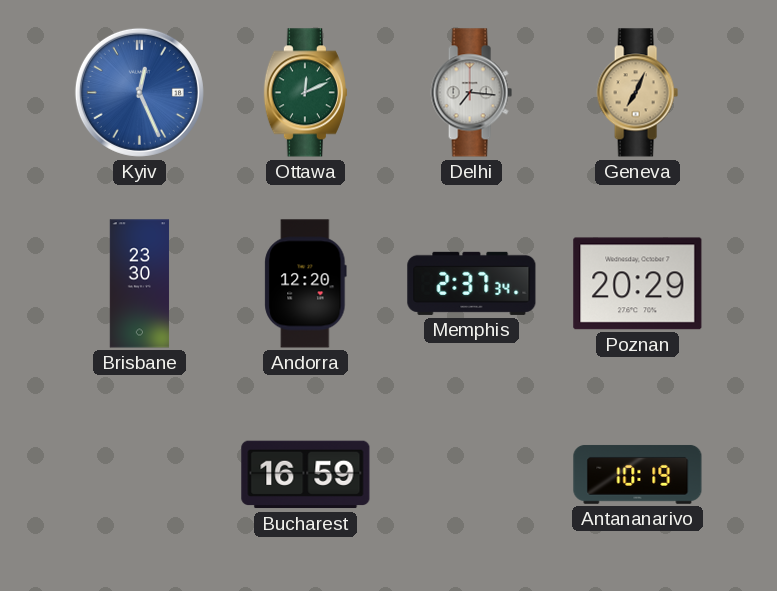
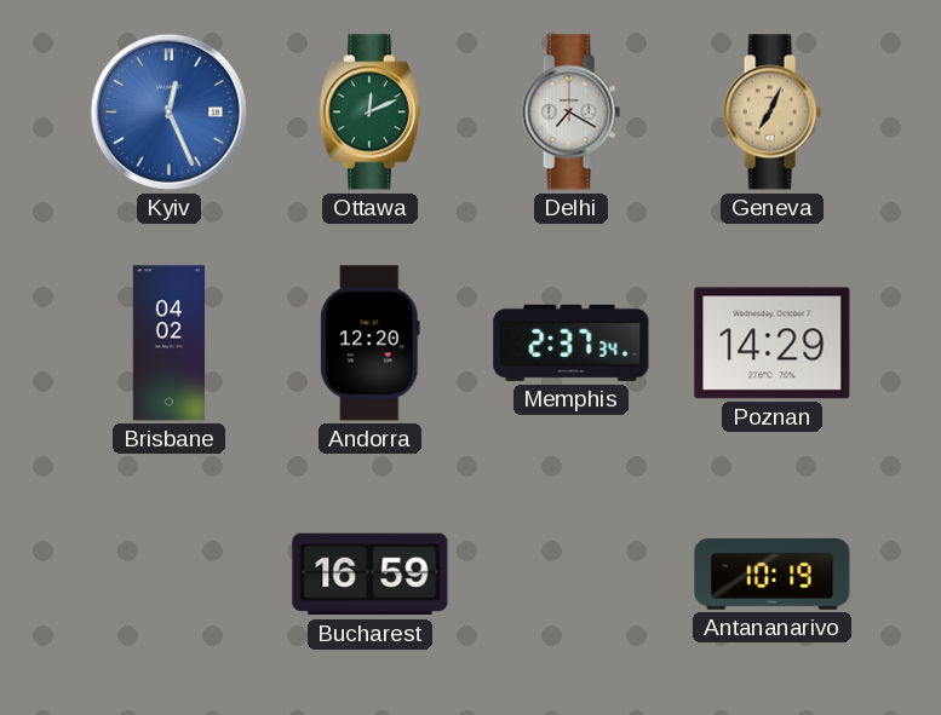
Delhi: 7:16 -> 7:20 (570, 113)
Brisbane: 23:30 -> 04:02 (170, 344)
Poznan: 20:29 -> 14:29 (773, 344)
